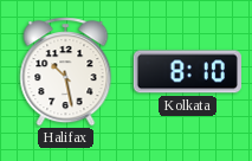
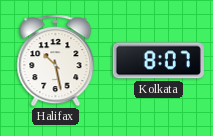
Kolkata: 8:10 -> 8:07 (158, 61)
